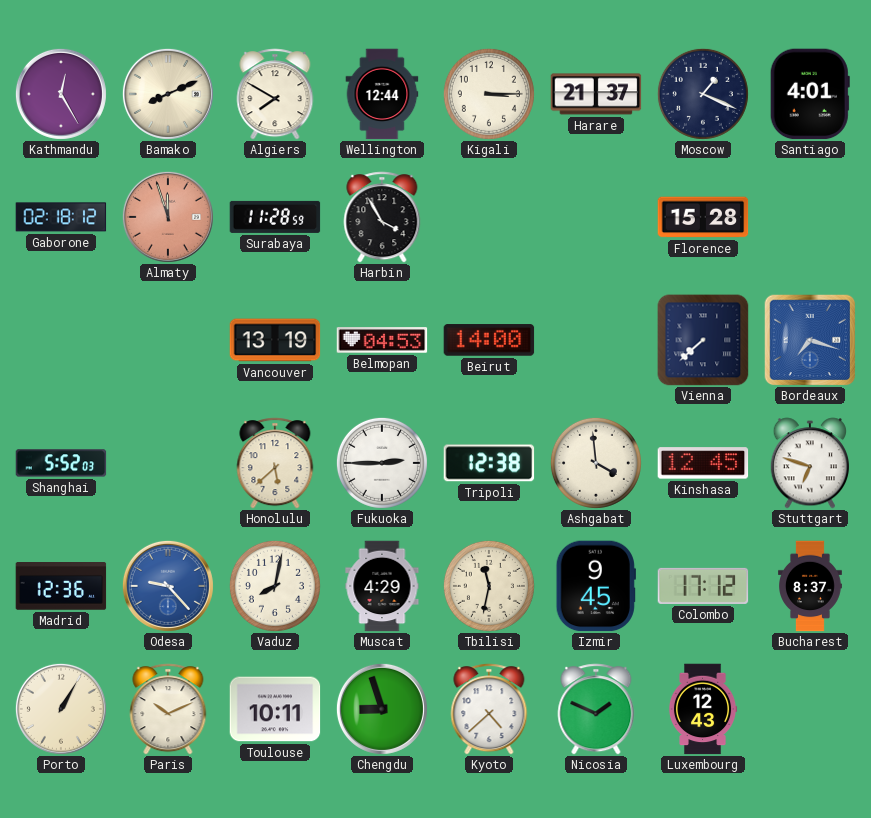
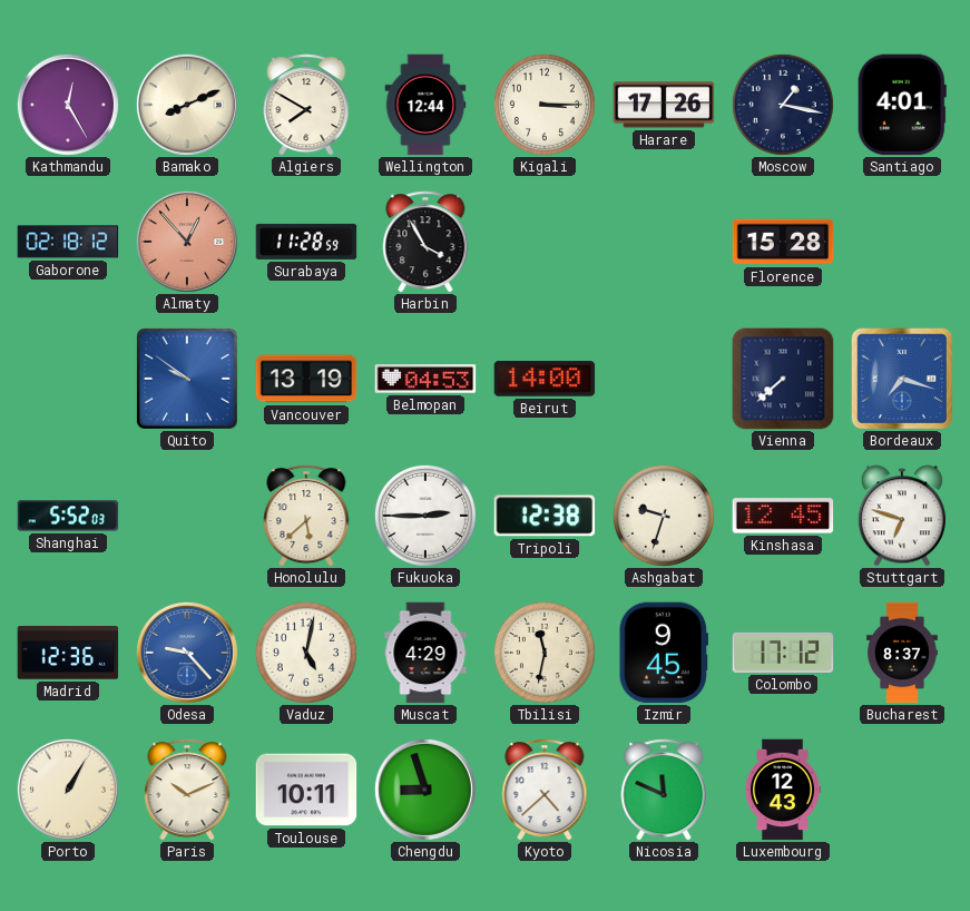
Harare: 21:37 -> 17:26 (664, 105)
Moscow: 1:19 -> 1:17 (783, 105)
Almaty: 11:57 -> 12:53 (187, 242)
Quito: none -> 9:51 (188, 380)
Ashgabat: 3:59 -> 9:33 (664, 516)
Vaduz: 8:02 -> 5:02 (306, 653)
Nicosia: 1:49 -> 11:49 (664, 790)
